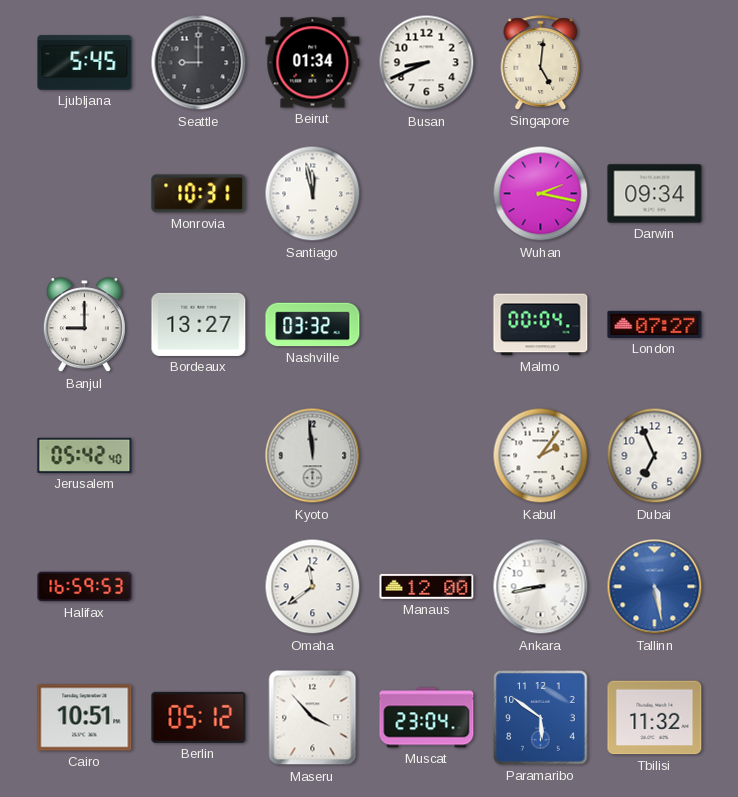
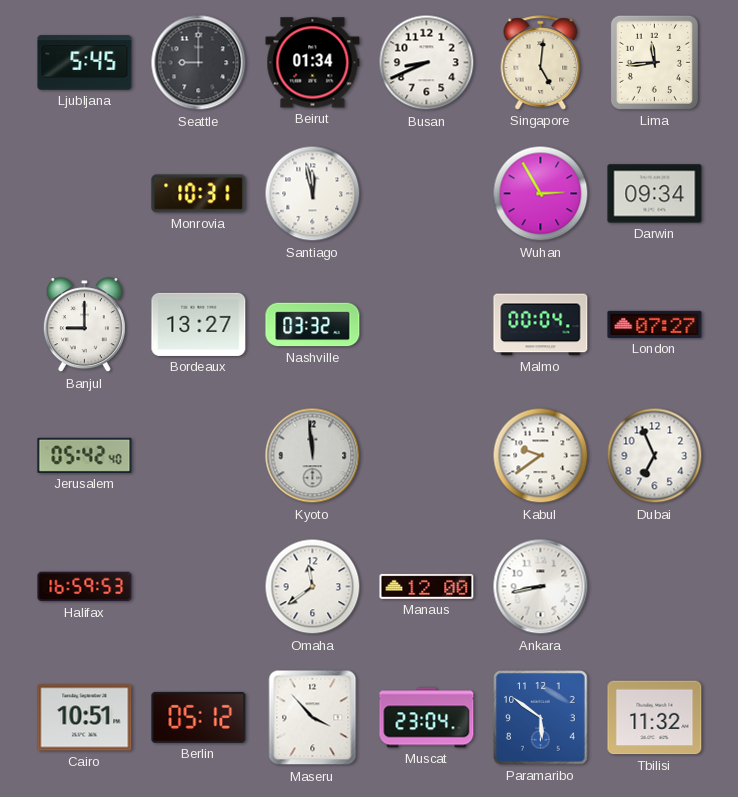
Lima: none -> 11:44 (654, 62)
Wuhan: 2:17 -> 2:55 (541, 194)
Kabul: 2:06 -> 9:39 (541, 456)
Tallinn: 5:28 -> none (655, 587)
